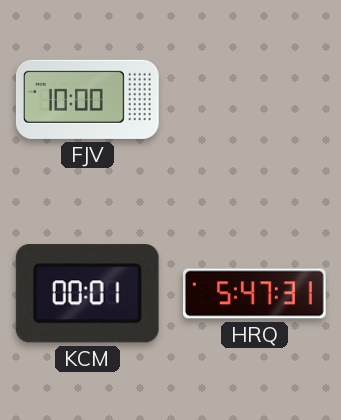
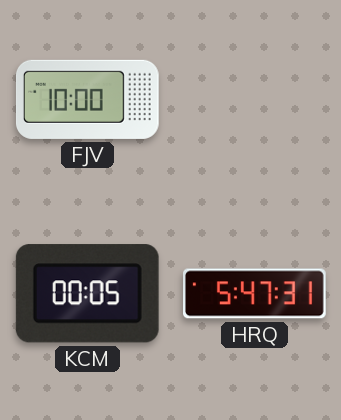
KCM: 00:01 -> 00:05 (87, 294)
